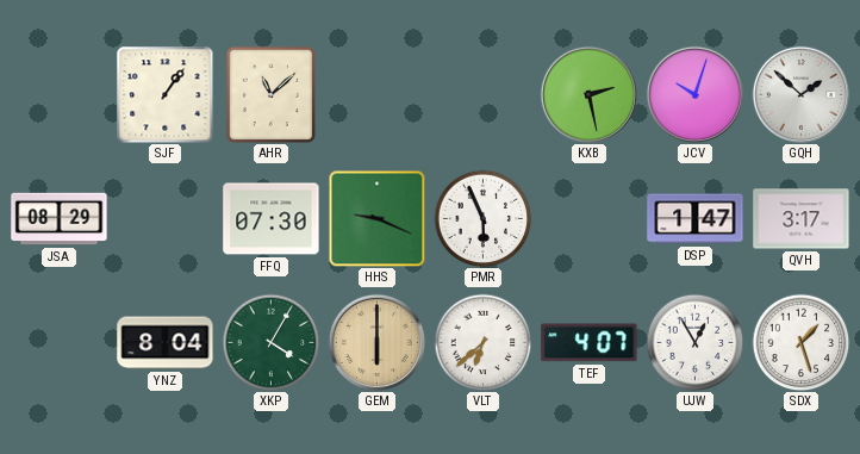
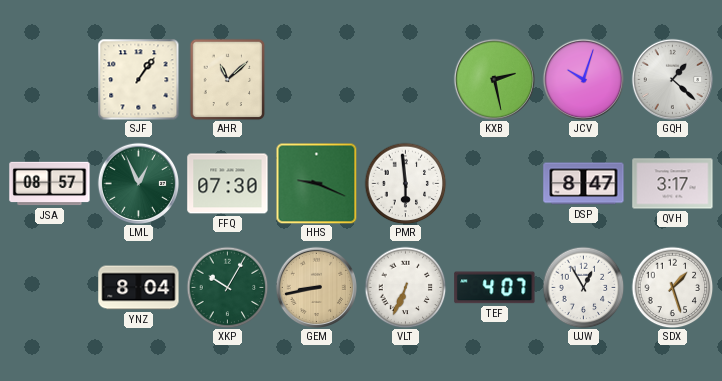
GQH: 1:52 -> 1:22 (672, 79)
JSA: 08:29 -> 08:57 (50, 184)
LML: none -> 12:56 (138, 183)
PMR: 5:56 -> 5:59 (405, 183)
DSP: 1:47 -> 8:47 (584, 184)
XKP: 4:05 -> 10:05 (227, 287)
GEM: 6:00 -> 8:43 (316, 287)
VLT: 6:38 -> 6:34 (405, 287)
